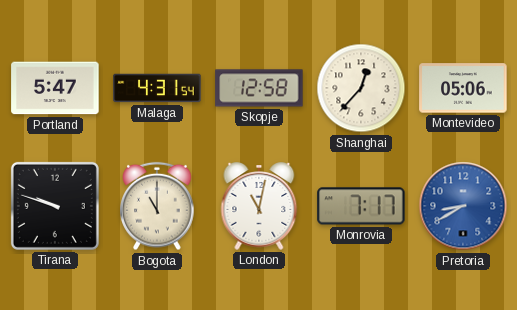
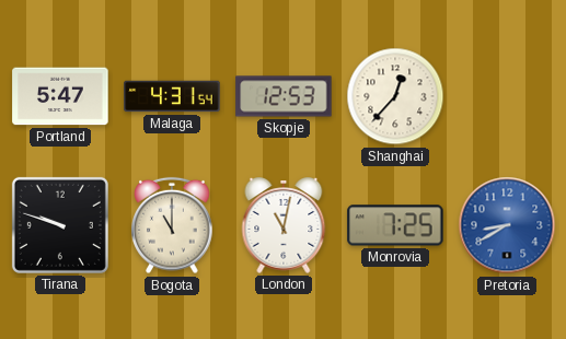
Skopje: 12:58 -> 12:53 (284, 96)
Montevideo: 05:06 -> none (463, 88)
Monrovia: 7:17 -> 7:25 (395, 225)
